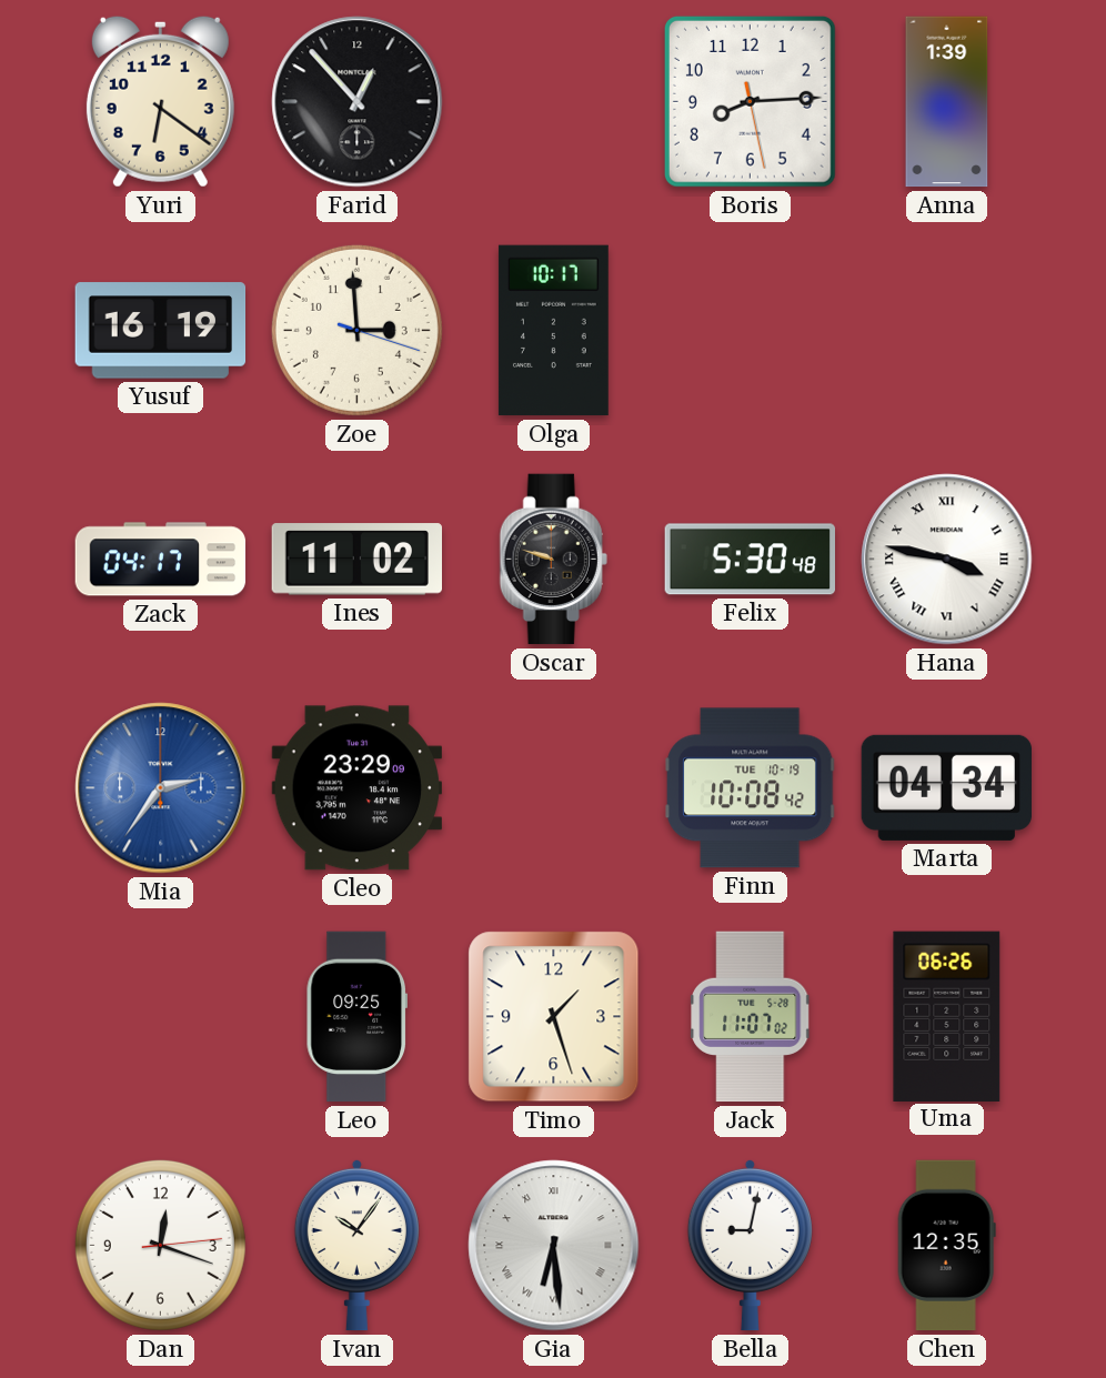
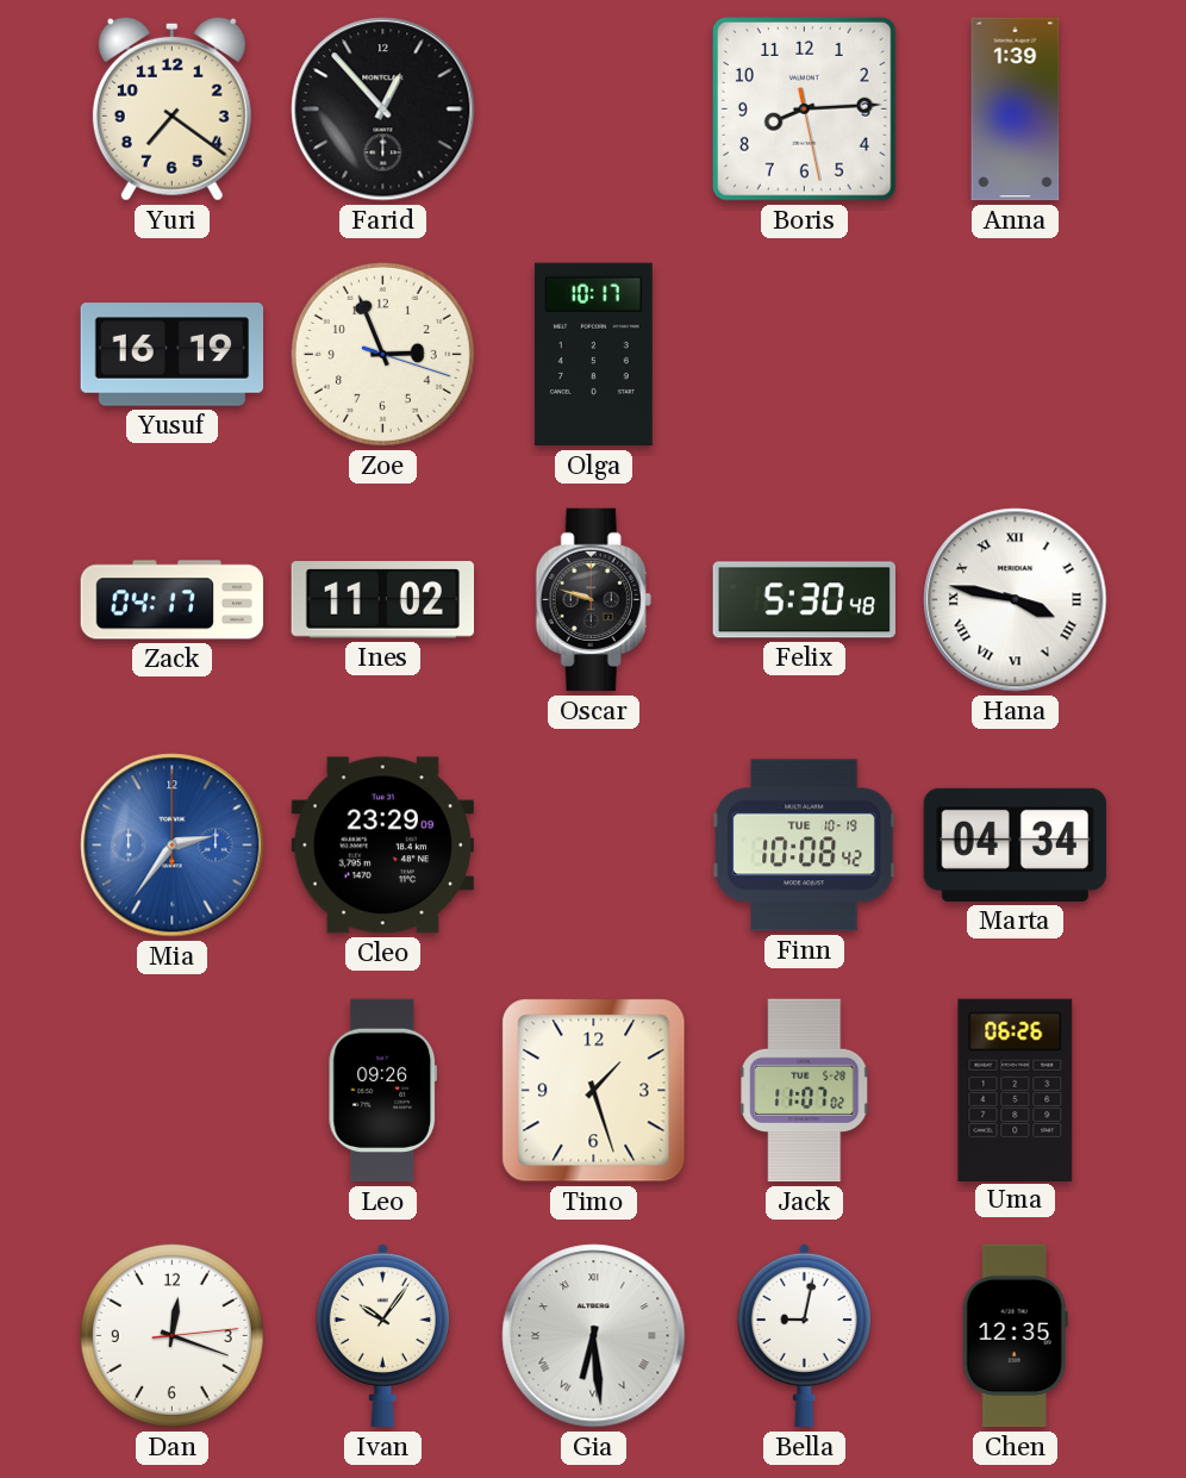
Yuri: 6:21 -> 7:21 (171, 108)
Zoe: 2:59 -> 2:56 (382, 354)
Leo: 09:25 -> 09:26 (382, 1091)
